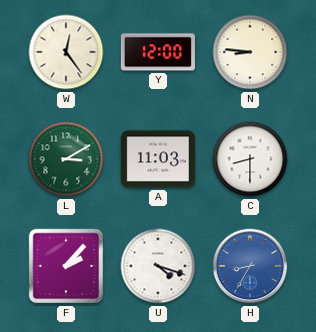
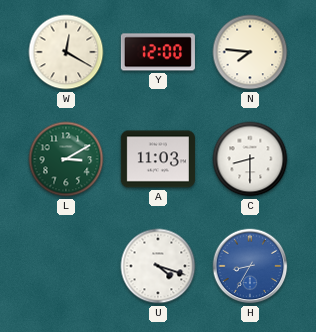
W: 12:24 -> 12:20 (66, 52)
N: 8:46 -> 7:46 (250, 52)
F: 2:07 -> none (66, 266)
